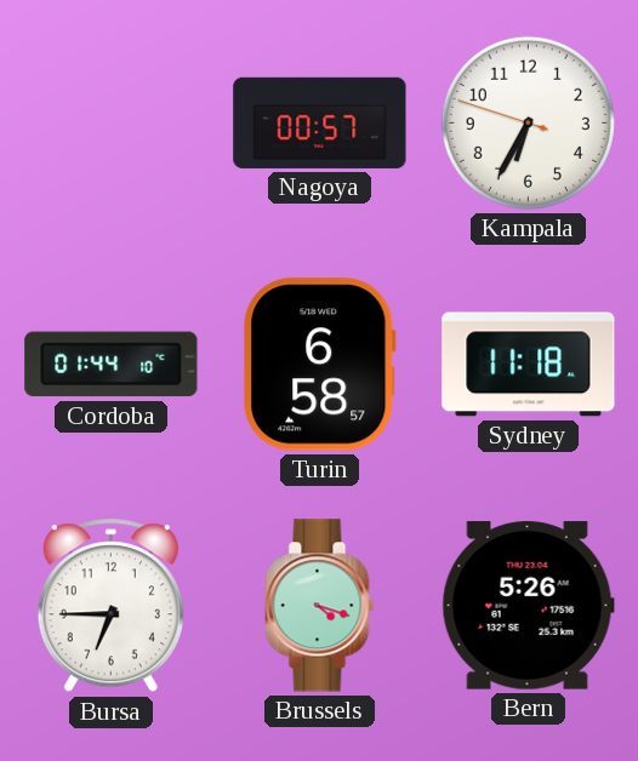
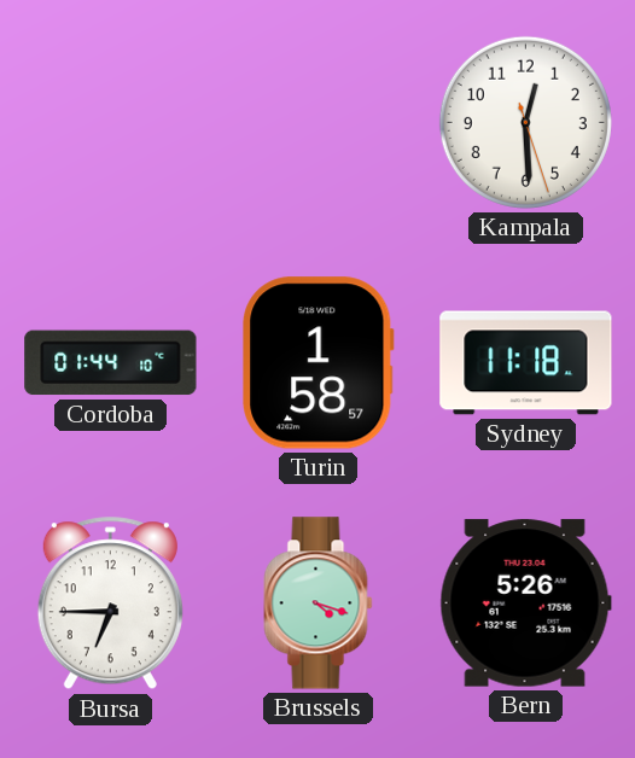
Nagoya: 00:57 -> none (320, 122)
Kampala: 6:34 -> 12:29 (525, 122)
Turin: 6:58 -> 1:58 (319, 363)
